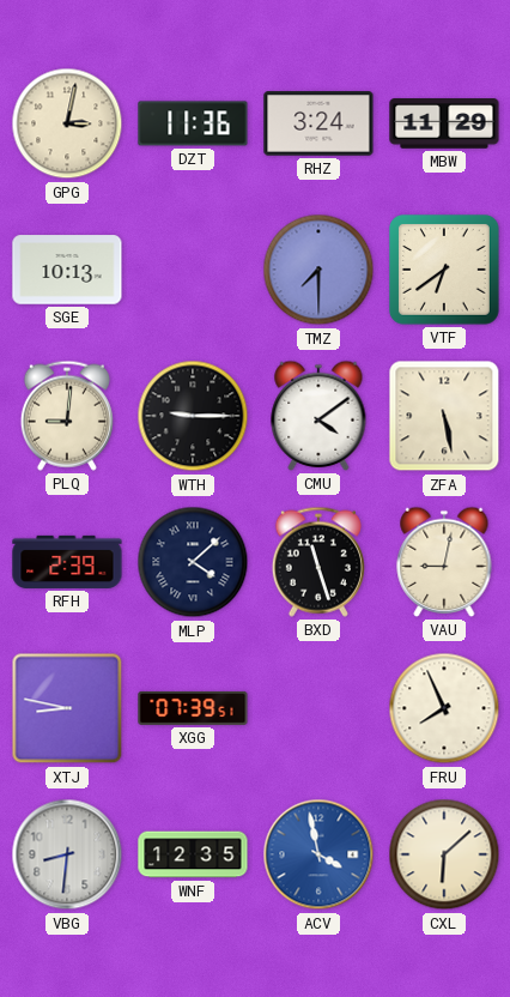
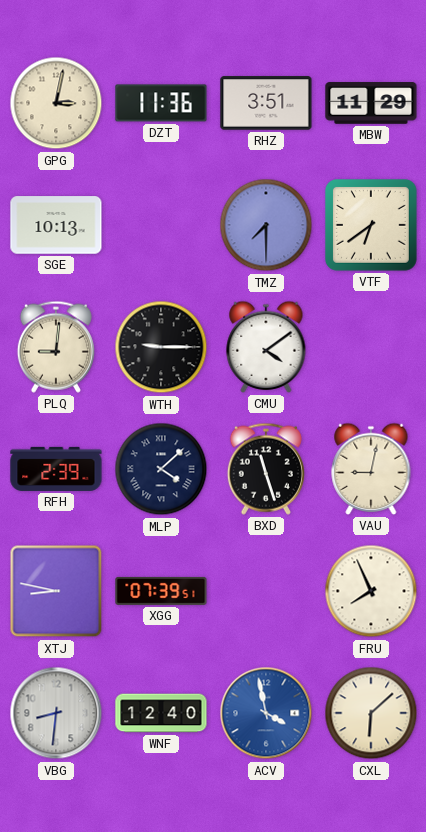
RHZ: 3:24 -> 3:51 (266, 103)
ZFA: 5:28 -> none (444, 416)
WNF: 12:35 -> 12:40 (161, 713)
